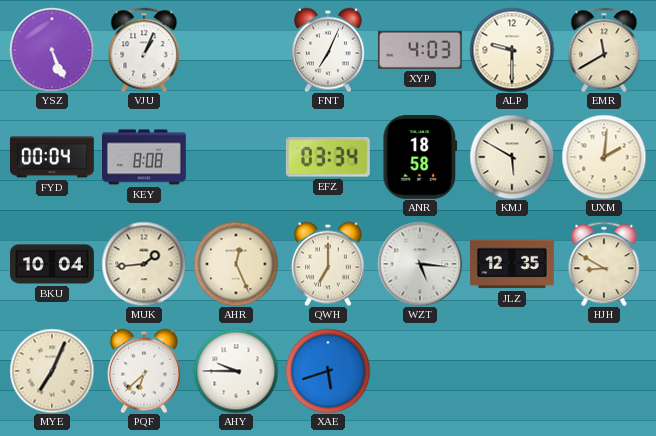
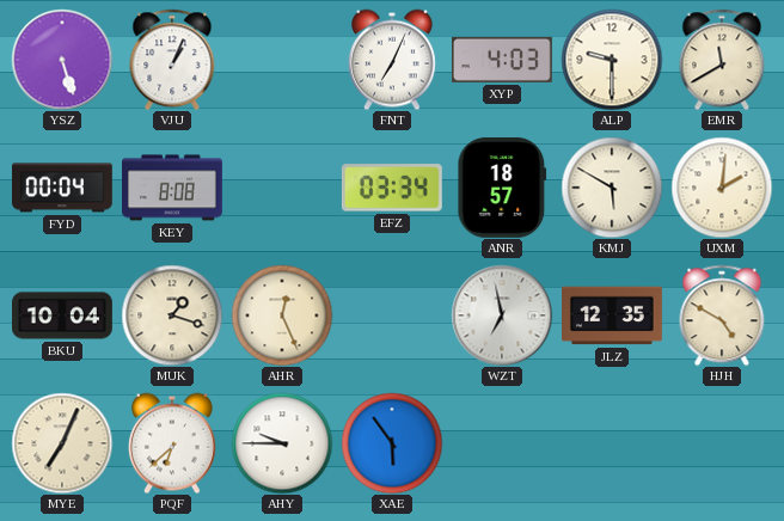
YSZ: 5:26 -> 5:27 (62, 60)
ANR: 18:58 -> 18:57 (502, 188)
MUK: 1:44 -> 1:18 (172, 315)
QWH: 7:00 -> none (328, 264)
WZT: 5:16 -> 6:58 (502, 315)
HJH: 8:50 -> 4:50 (722, 315)
XAE: 5:42 -> 5:54 (392, 443)
